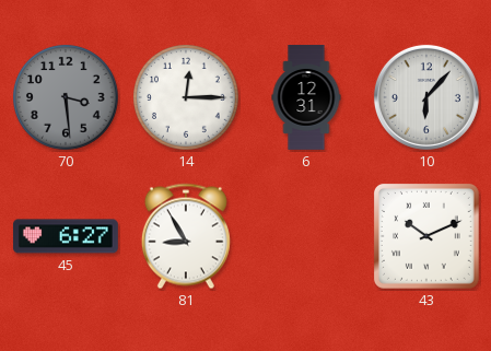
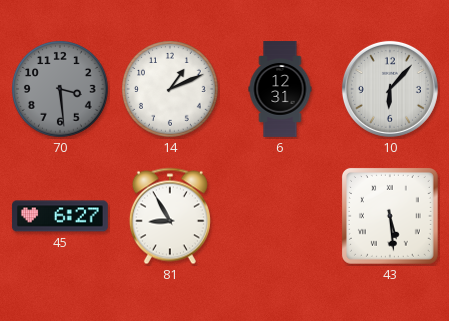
14: 12:15 -> 1:11 (171, 90)
43: 10:11 -> 5:29 (390, 216)
